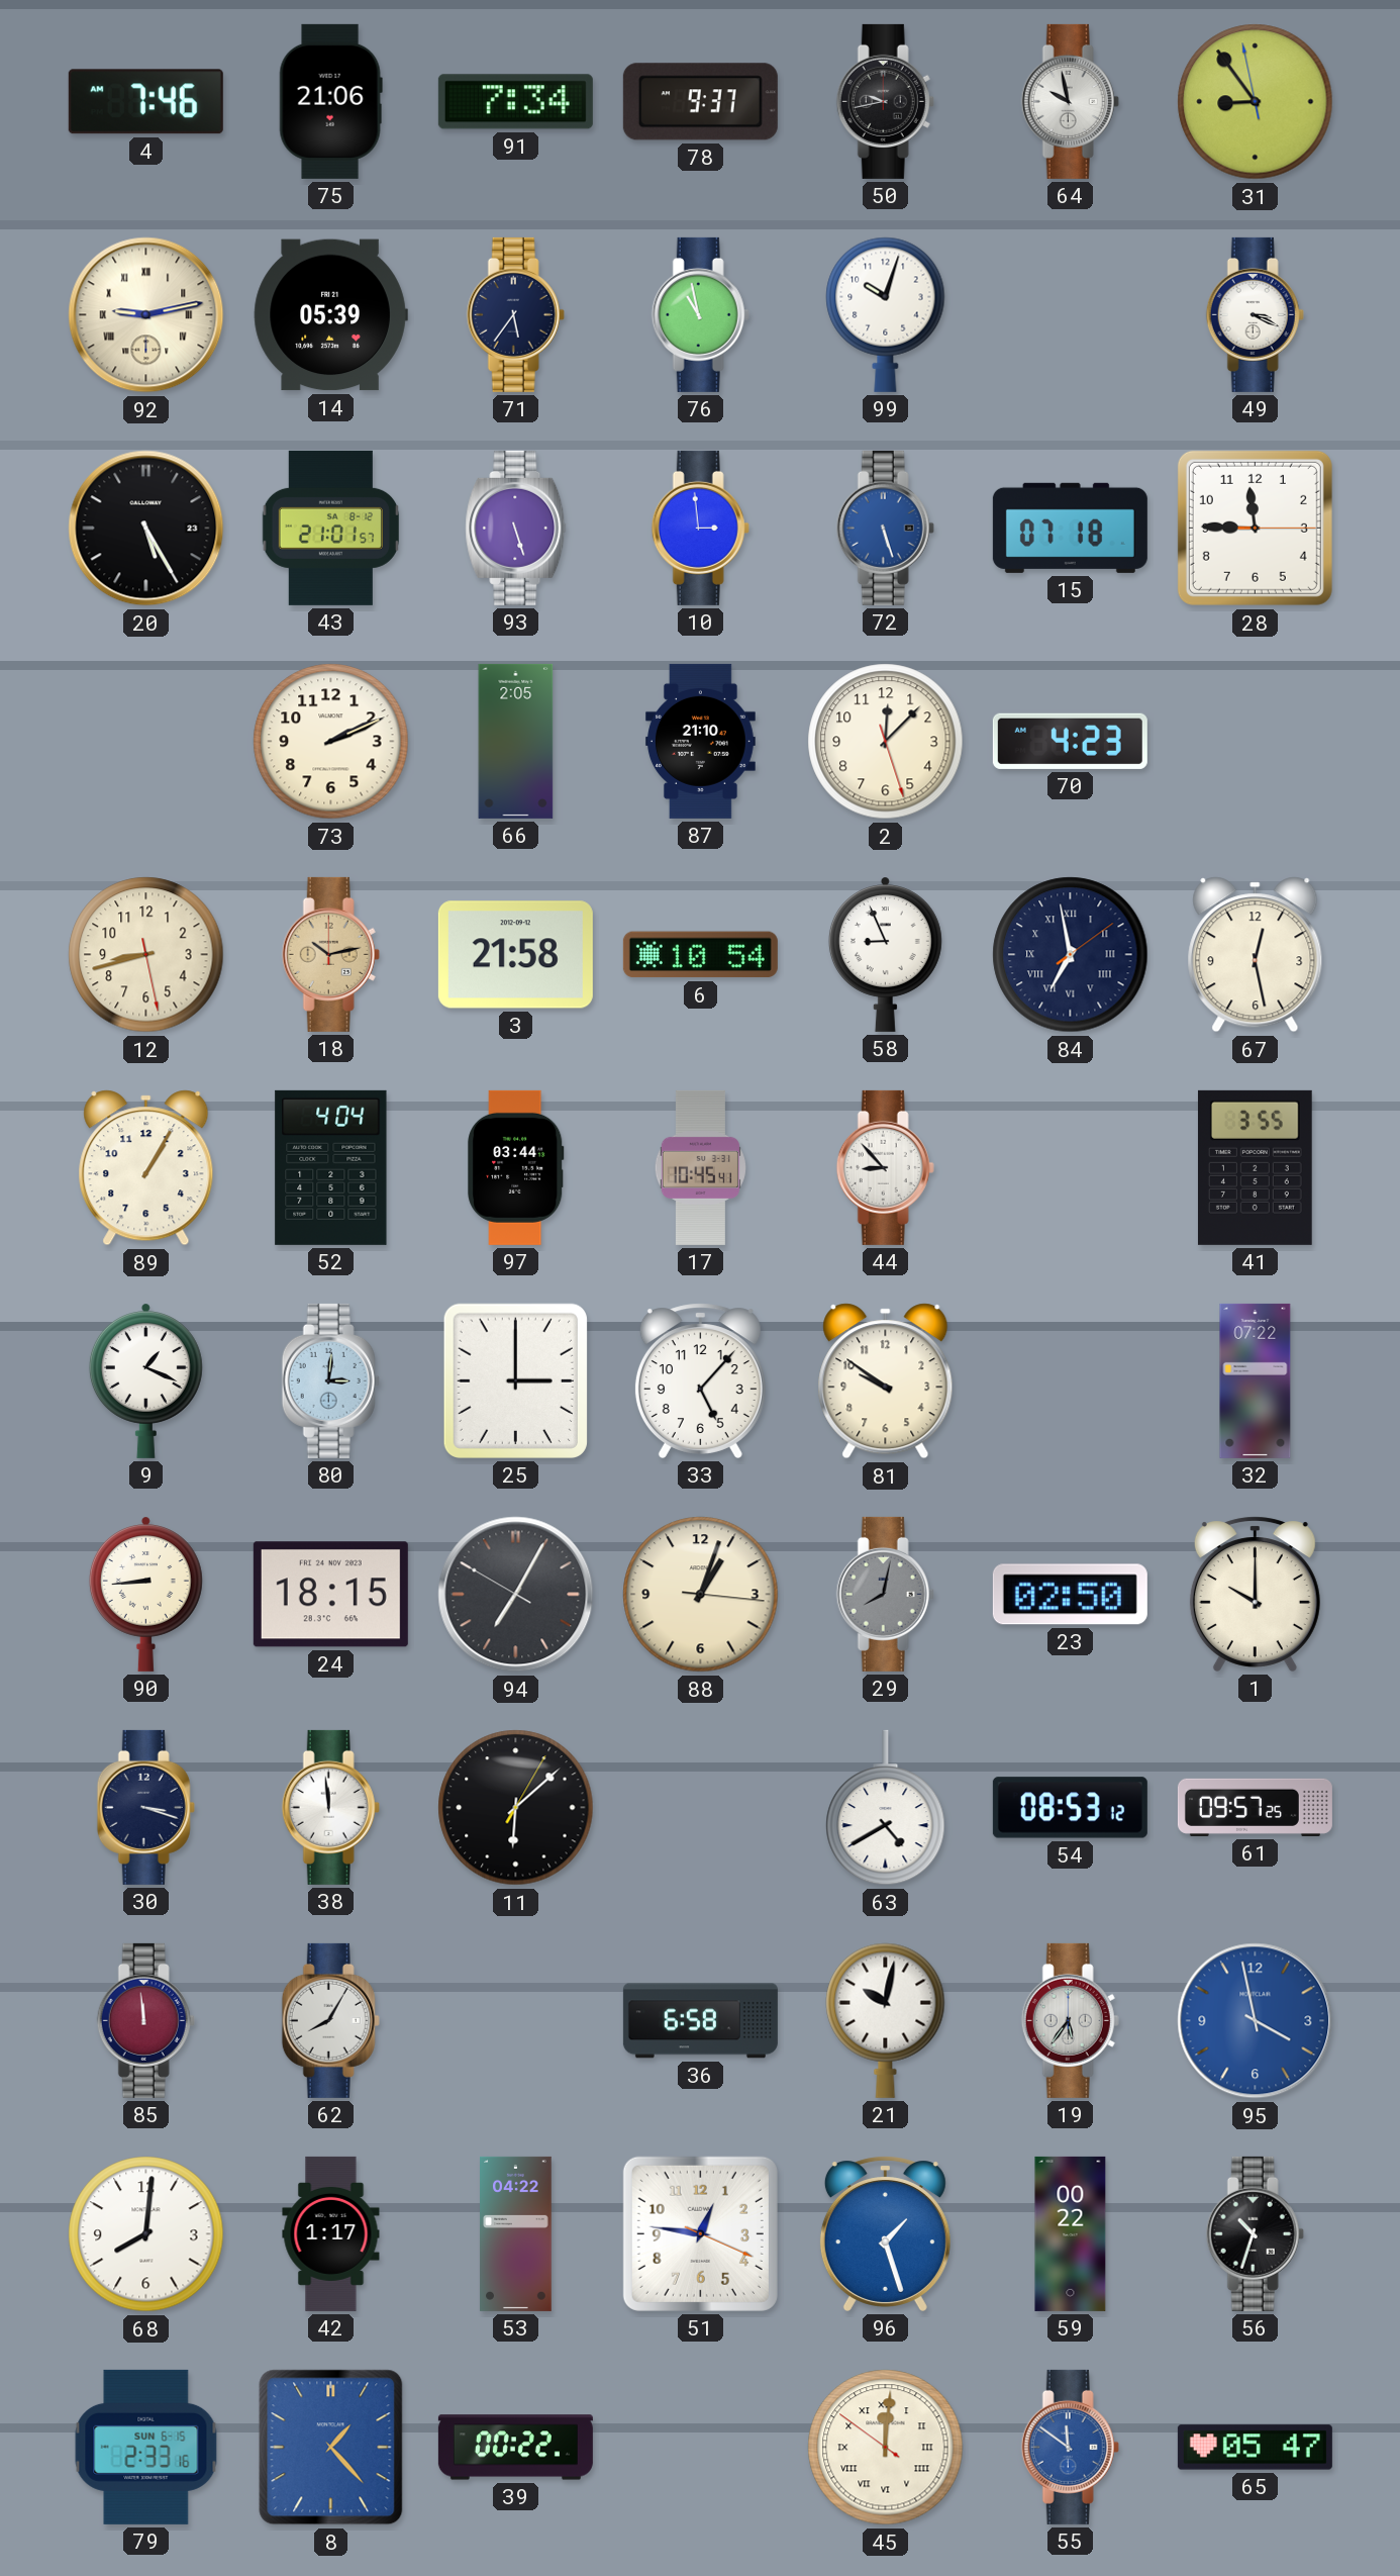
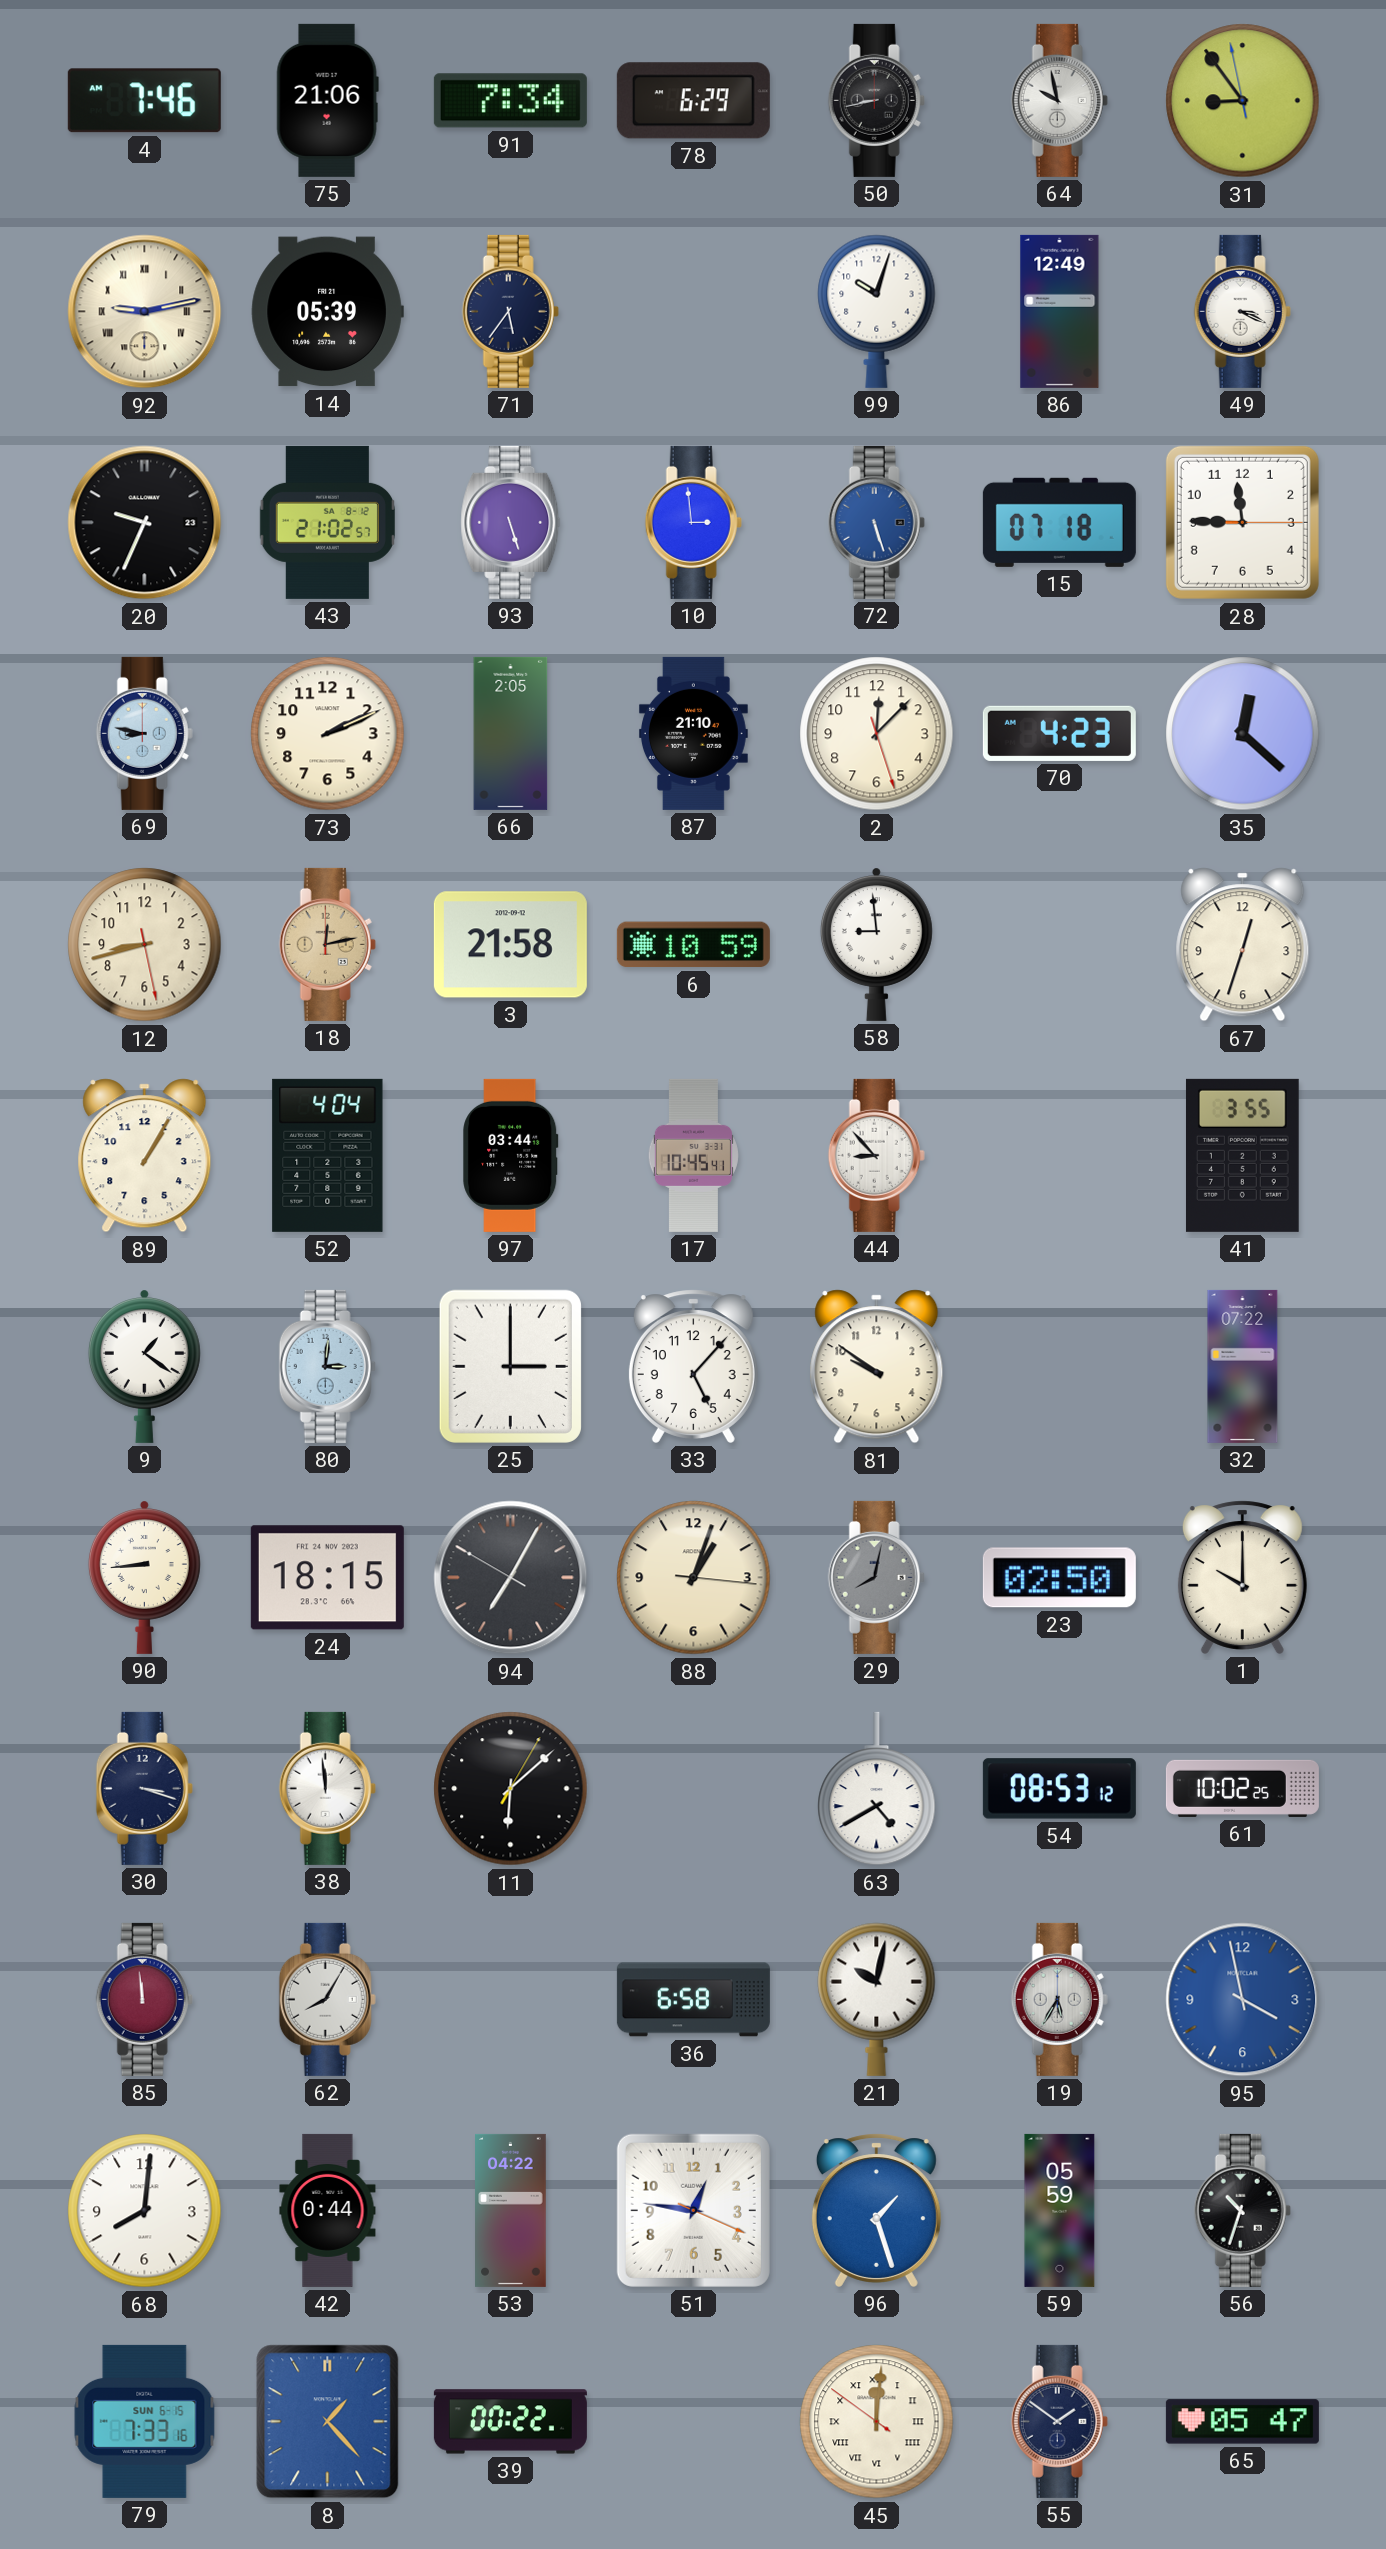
78: 9:37 -> 6:29 (693, 101)
50: 9:43 -> 8:43 (876, 100)
76: 10:58 -> none (700, 314)
86: none -> 12:49 (1060, 311)
20: 5:25 -> 9:34 (145, 523)
43: 21:01 -> 21:02 (327, 522)
69: none -> 8:47 (144, 733)
35: none -> 12:22 (1243, 734)
18: 10:13 -> 12:13 (327, 944)
6: 10:54 -> 10:59 (693, 945)
58: 8:56 -> 8:59 (876, 944)
84: 6:58 -> none (1071, 955)
67: 12:28 -> 12:33 (1243, 945)
9: 1:19 -> 1:21 (144, 1366)
61: 09:57 -> 10:02 (1242, 1788)
19: 5:36 -> 5:35 (1059, 1999)
42: 1:17 -> 0:44 (328, 2210)
59: 00:22 -> 05:59 (1060, 2210)
79: 2:33 -> 7:33 (145, 2421)
55: 11:51 -> 1:51 (1059, 2421)
55 dial: blue -> navy (1059, 2421)
